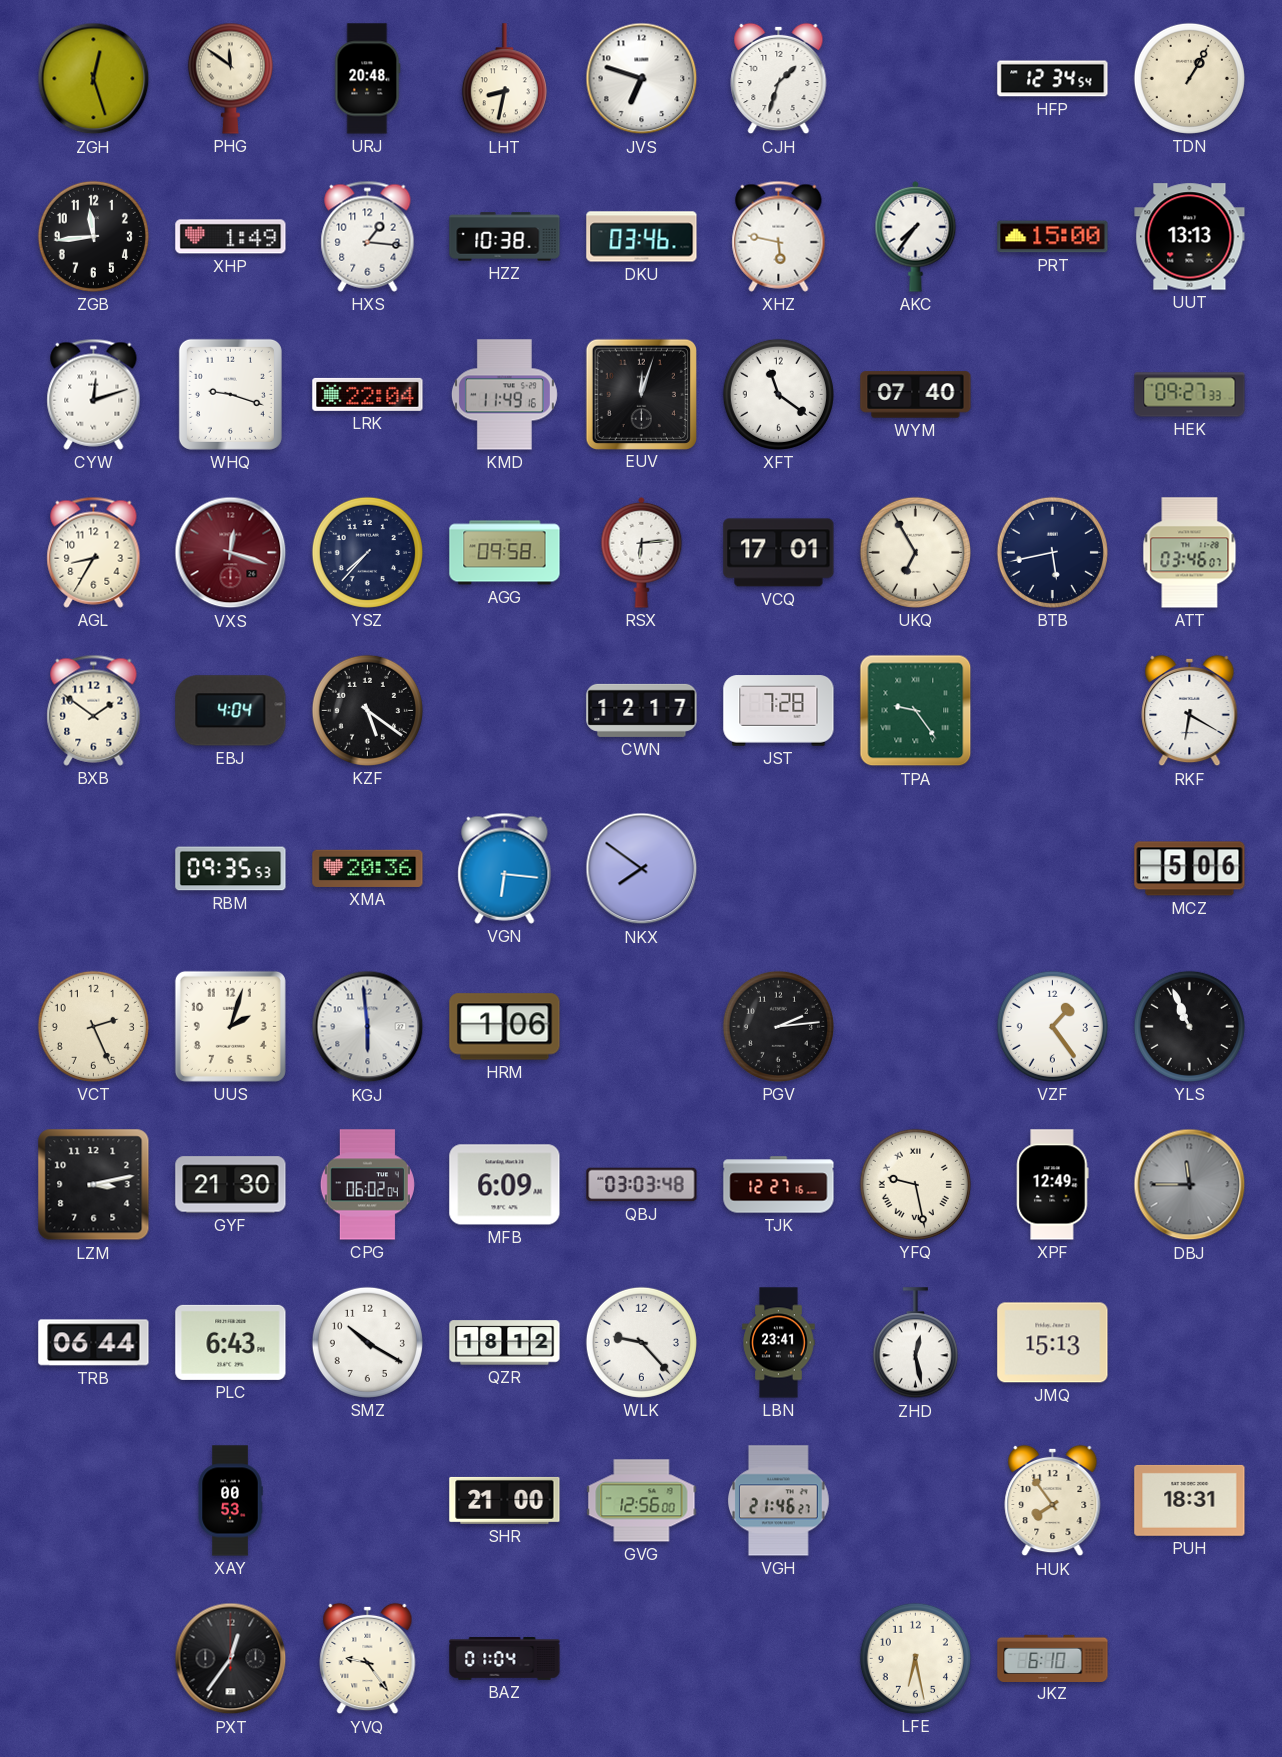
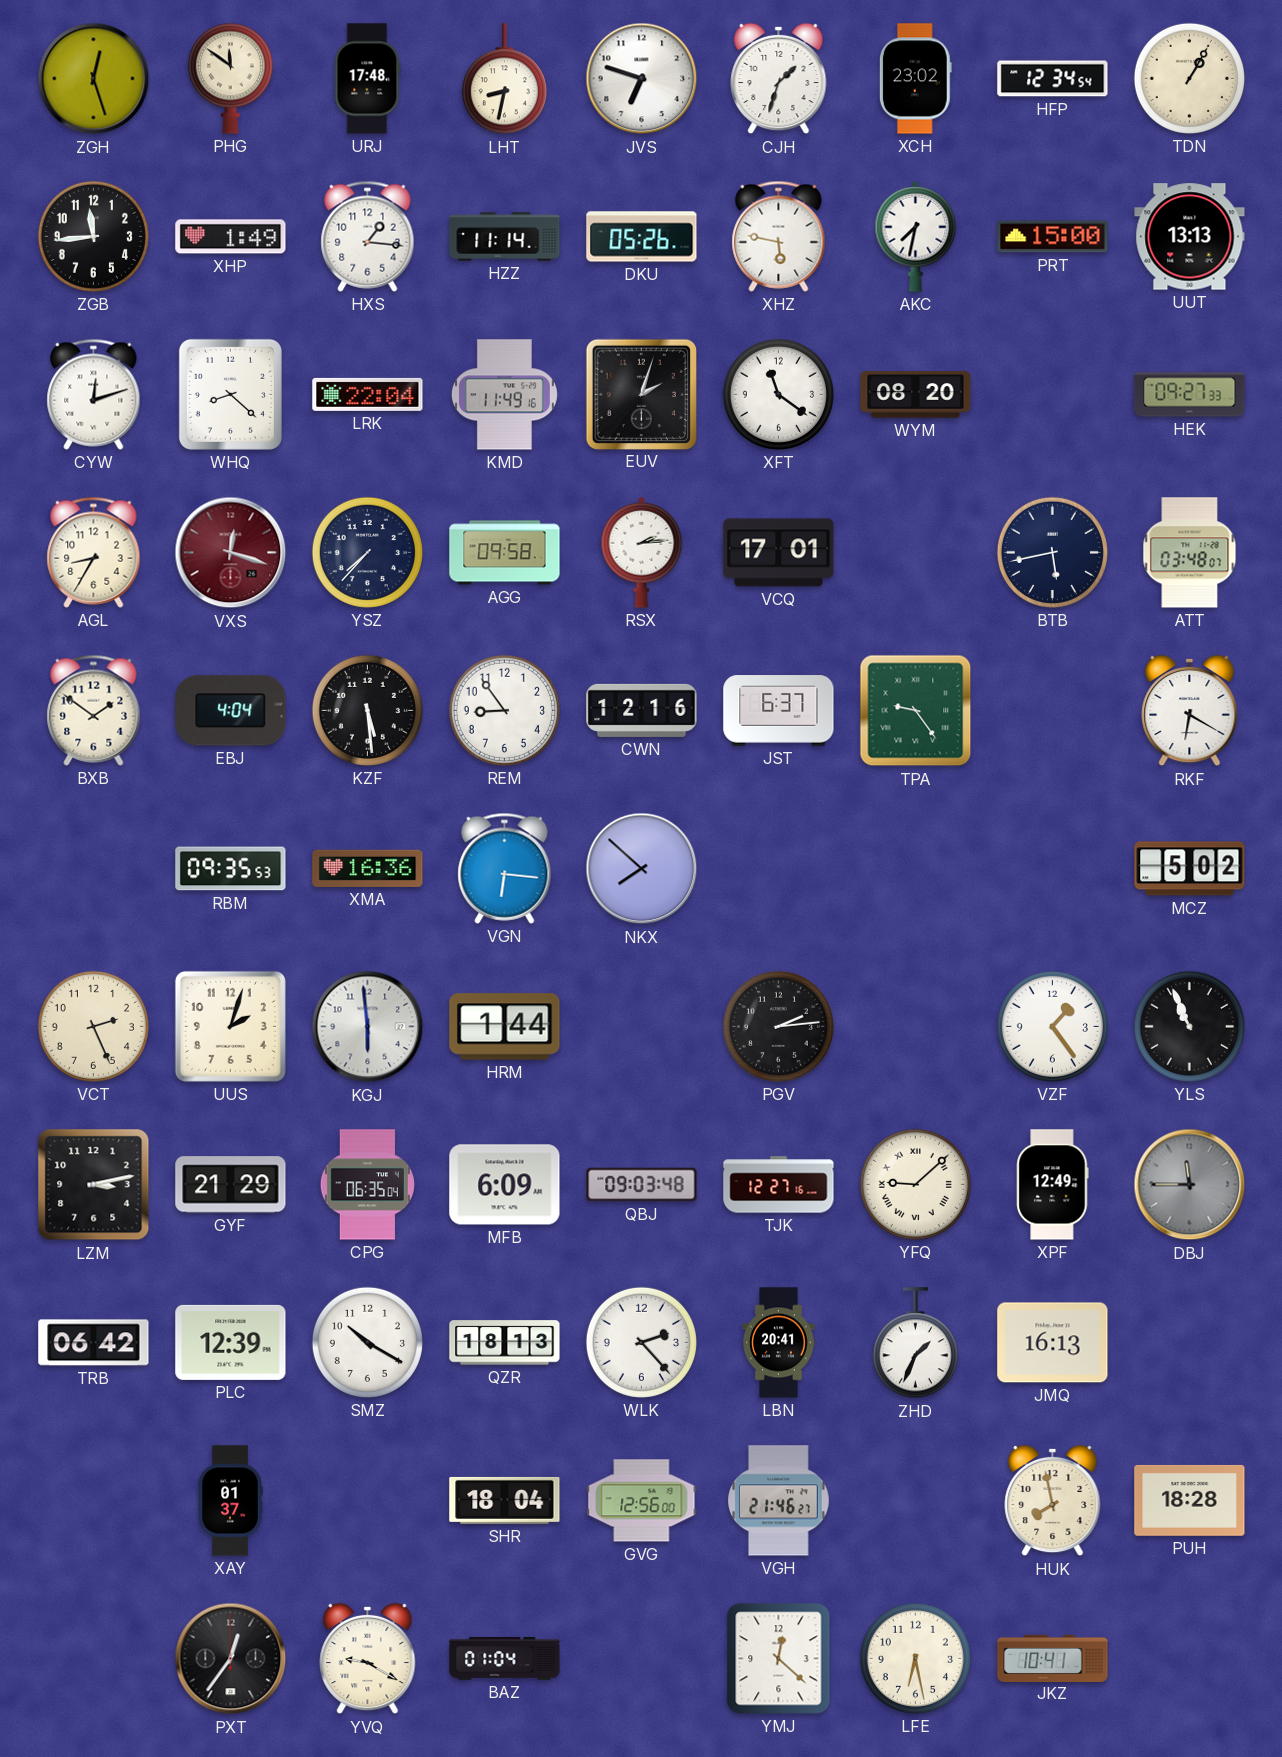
URJ: 20:48 -> 17:48 (367, 79)
XCH: none -> 23:02 (915, 79)
HZZ: 10:38 -> 11:14 (505, 237)
DKU: 03:46 -> 05:26 (642, 237)
AKC: 7:36 -> 7:32 (916, 236)
WHQ: 9:18 -> 8:22 (230, 394)
EUV: 12:03 -> 2:03 (641, 394)
WYM: 07:40 -> 08:20 (916, 395)
RSX: 6:14 -> 2:14 (642, 552)
UKQ: 6:55 -> none (915, 552)
ATT: 03:46 -> 03:48 (1190, 553)
KZF: 5:21 -> 5:29 (367, 710)
REM: none -> 8:54 (504, 710)
CWN: 12:17 -> 12:16 (642, 710)
JST: 7:28 -> 6:37 (779, 711)
XMA: 20:36 -> 16:36 (368, 868)
NKX: 7:51 -> 7:52 (642, 869)
MCZ: 5:06 -> 5:02 (1190, 869)
HRM: 1:06 -> 1:44 (505, 1027)
GYF: 21:30 -> 21:29 (231, 1185)
CPG: 06:02 -> 06:35 (367, 1185)
QBJ: 03:03 -> 09:03 (642, 1185)
YFQ: 9:28 -> 9:08 (915, 1184)
TRB: 06:44 -> 06:42 (94, 1343)
PLC: 6:43 -> 12:39 (231, 1342)
QZR: 18:12 -> 18:13 (505, 1343)
WLK: 9:23 -> 2:23 (641, 1342)
LBN: 23:41 -> 20:41 (779, 1343)
ZHD: 12:28 -> 1:34 (915, 1343)
JMQ: 15:13 -> 16:13 (1053, 1343)
XAY: 00:53 -> 01:37 (230, 1501)
SHR: 21:00 -> 18:04 (505, 1500)
HUK: 7:54 -> 7:58 (1053, 1501)
PUH: 18:31 -> 18:28 (1190, 1500)
YVQ: 9:24 -> 9:20 (368, 1659)
YMJ: none -> 12:22 (779, 1659)
JKZ: 6:10 -> 10:41 (1053, 1658)
